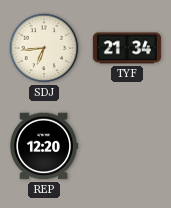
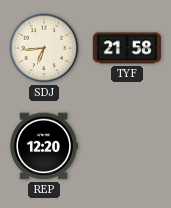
TYF: 21:34 -> 21:58 (127, 48)
